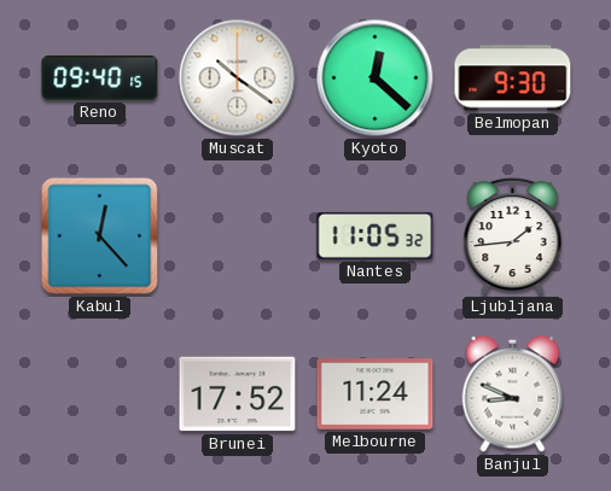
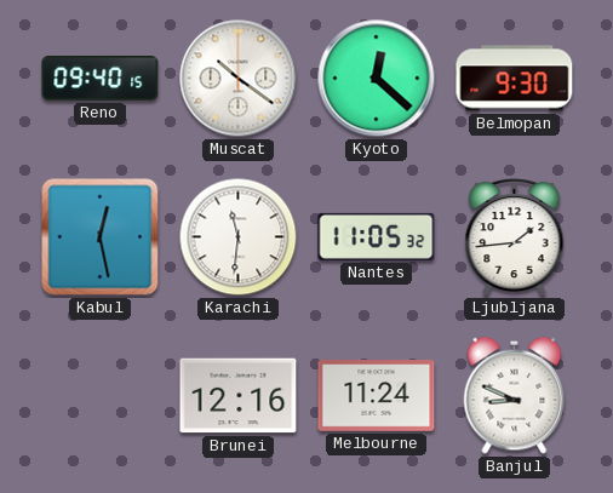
Kabul: 12:23 -> 12:28 (101, 237)
Karachi: none -> 11:31 (239, 237)
Brunei: 17:52 -> 12:16 (239, 396)
